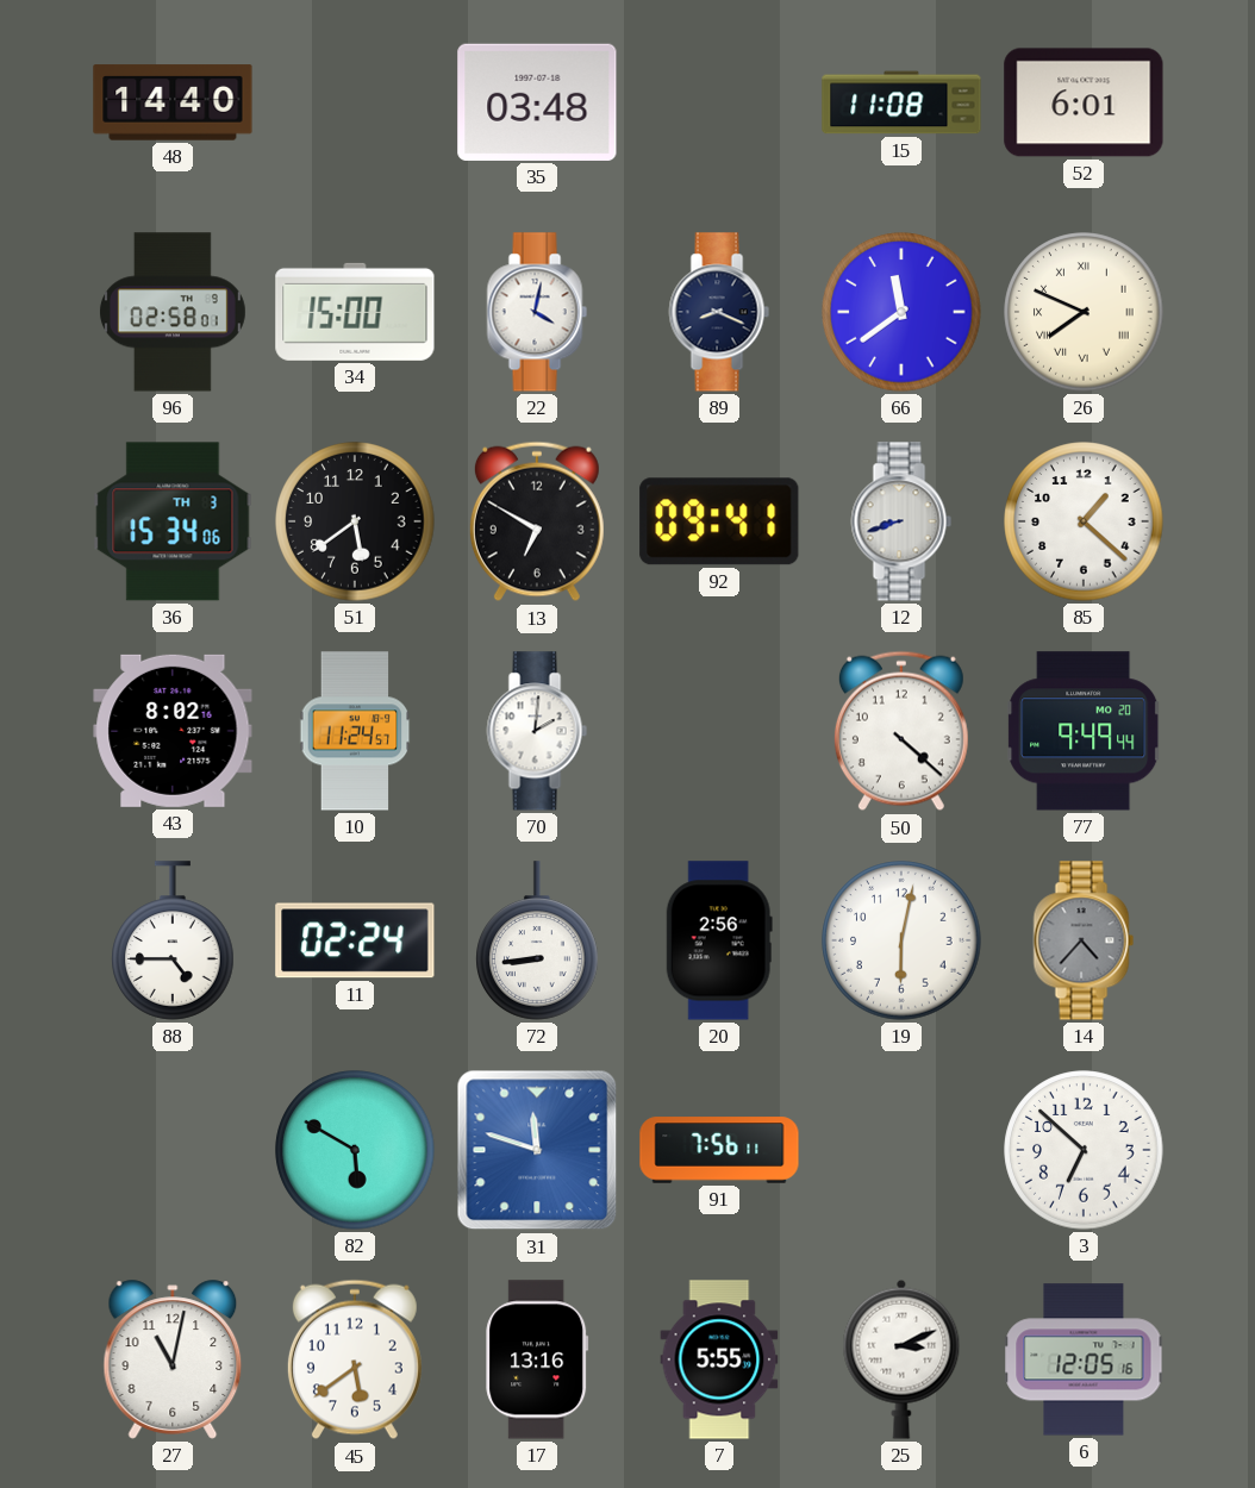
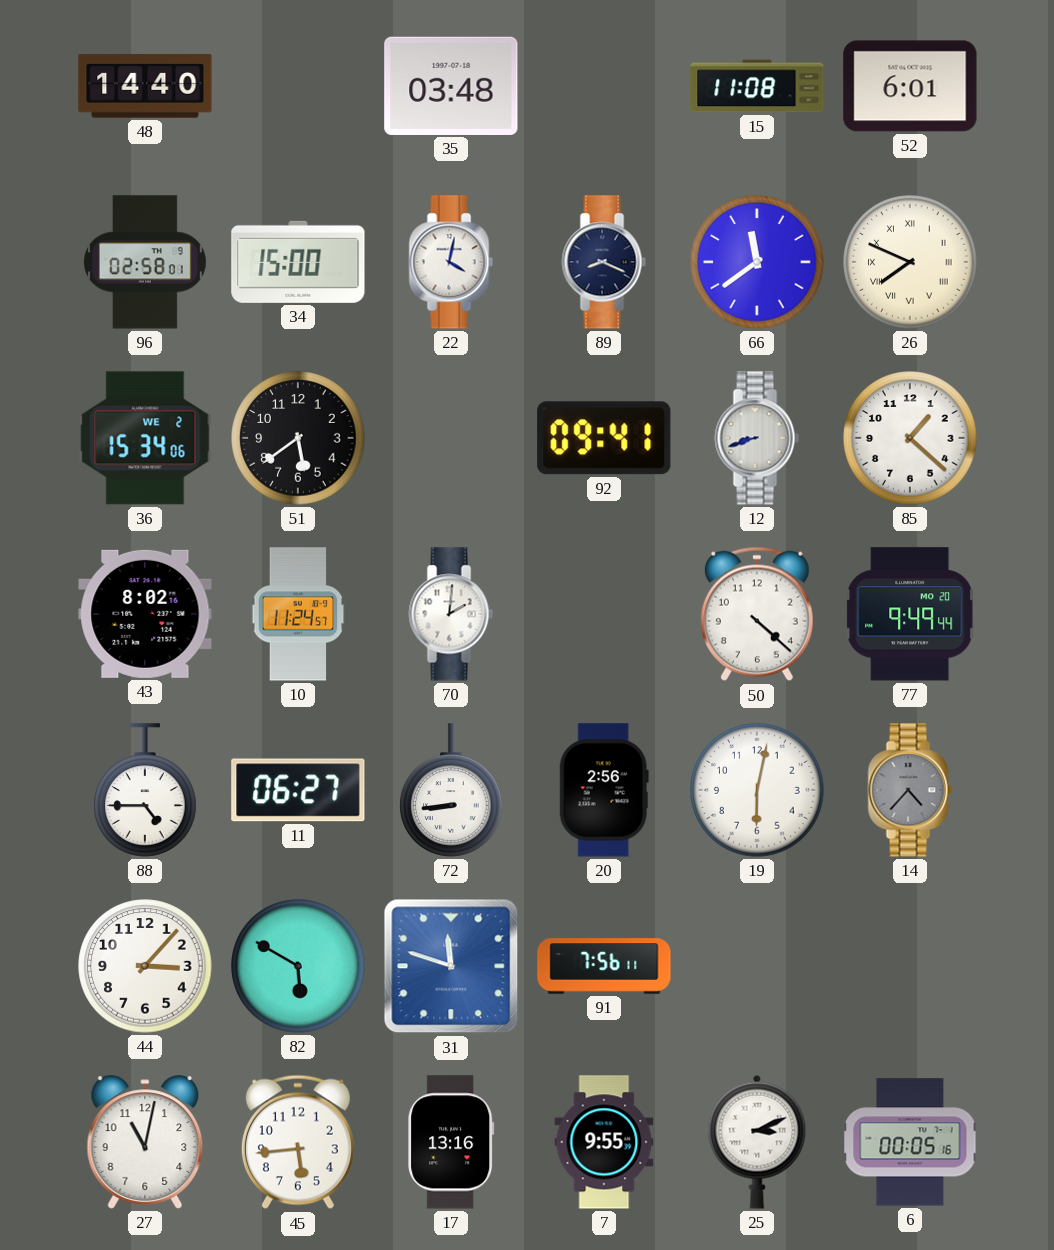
36 date: TH 3 -> WE 2 (145, 438)
13: 6:50 -> none (537, 521)
11: 02:24 -> 06:27 (298, 790)
44: none -> 3:07 (145, 966)
3: 6:52 -> none (1084, 1150)
45: 5:39 -> 5:44 (298, 1142)
7: 5:55 -> 9:55 (604, 1142)
6: 12:05 -> 00:05 (910, 1142)
